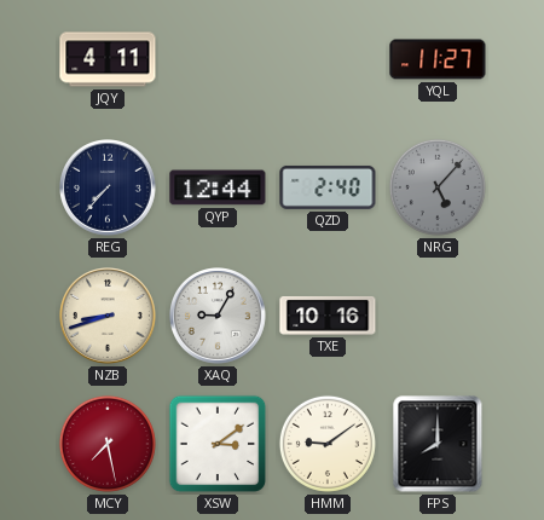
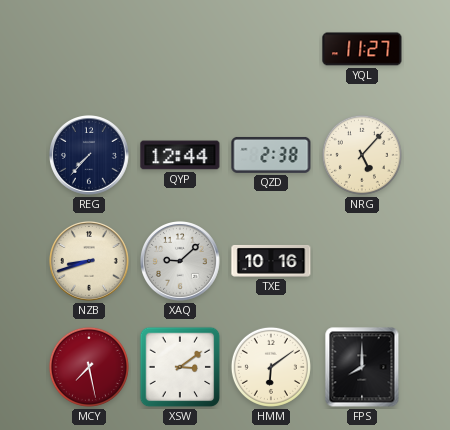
JQY: 4:11 -> none (108, 59)
QZD: 2:40 -> 2:38 (271, 155)
NRG dial: grey -> cream (362, 155)
XAQ: 9:05 -> 9:08 (181, 262)
HMM: 9:09 -> 6:09 (271, 367)
